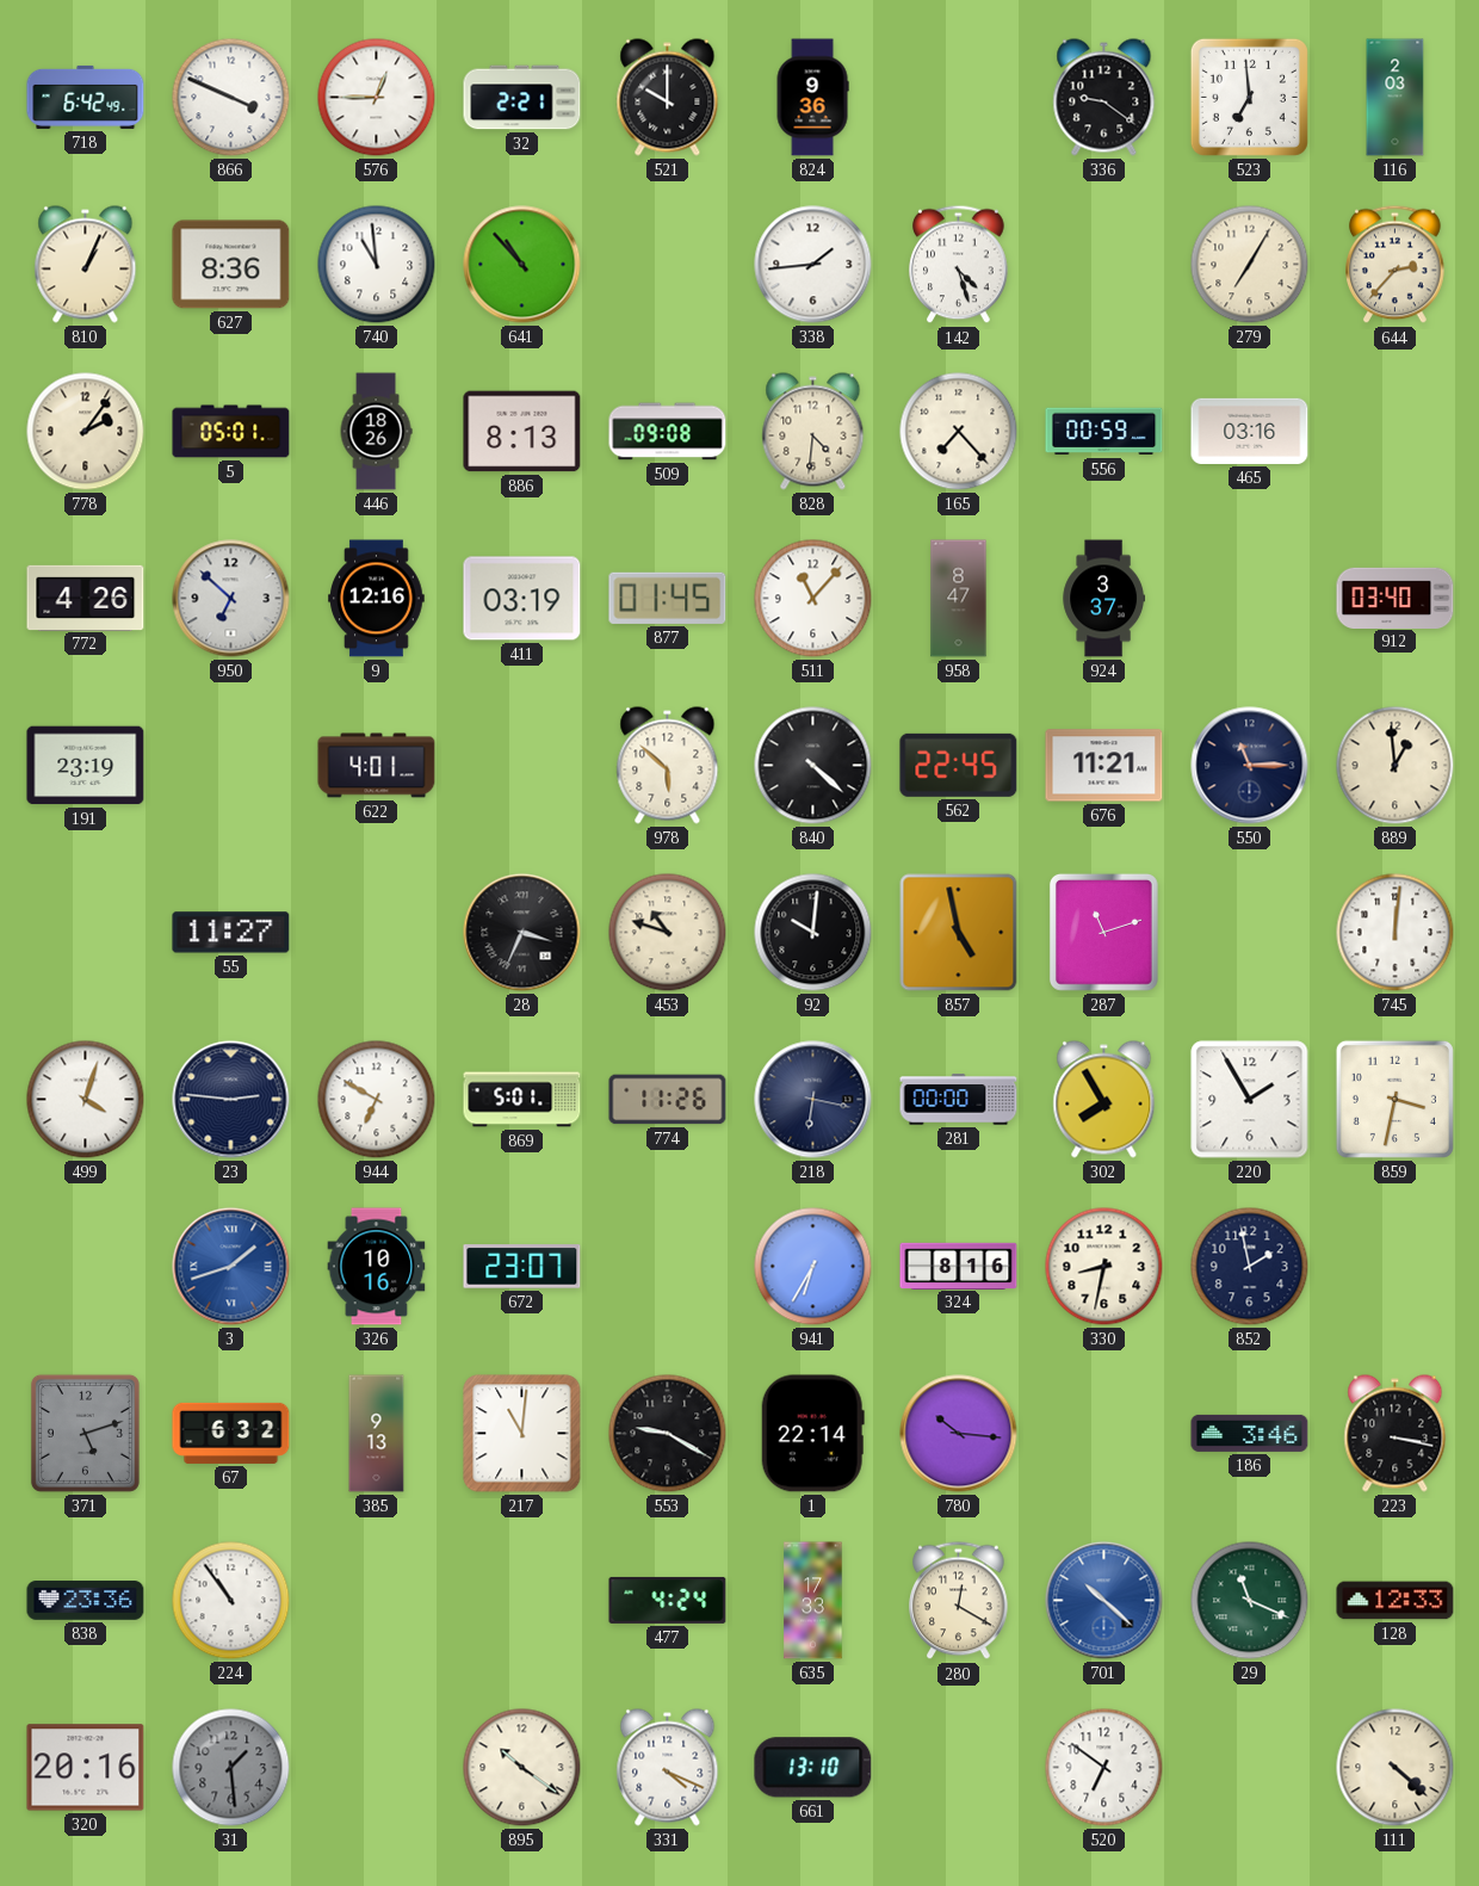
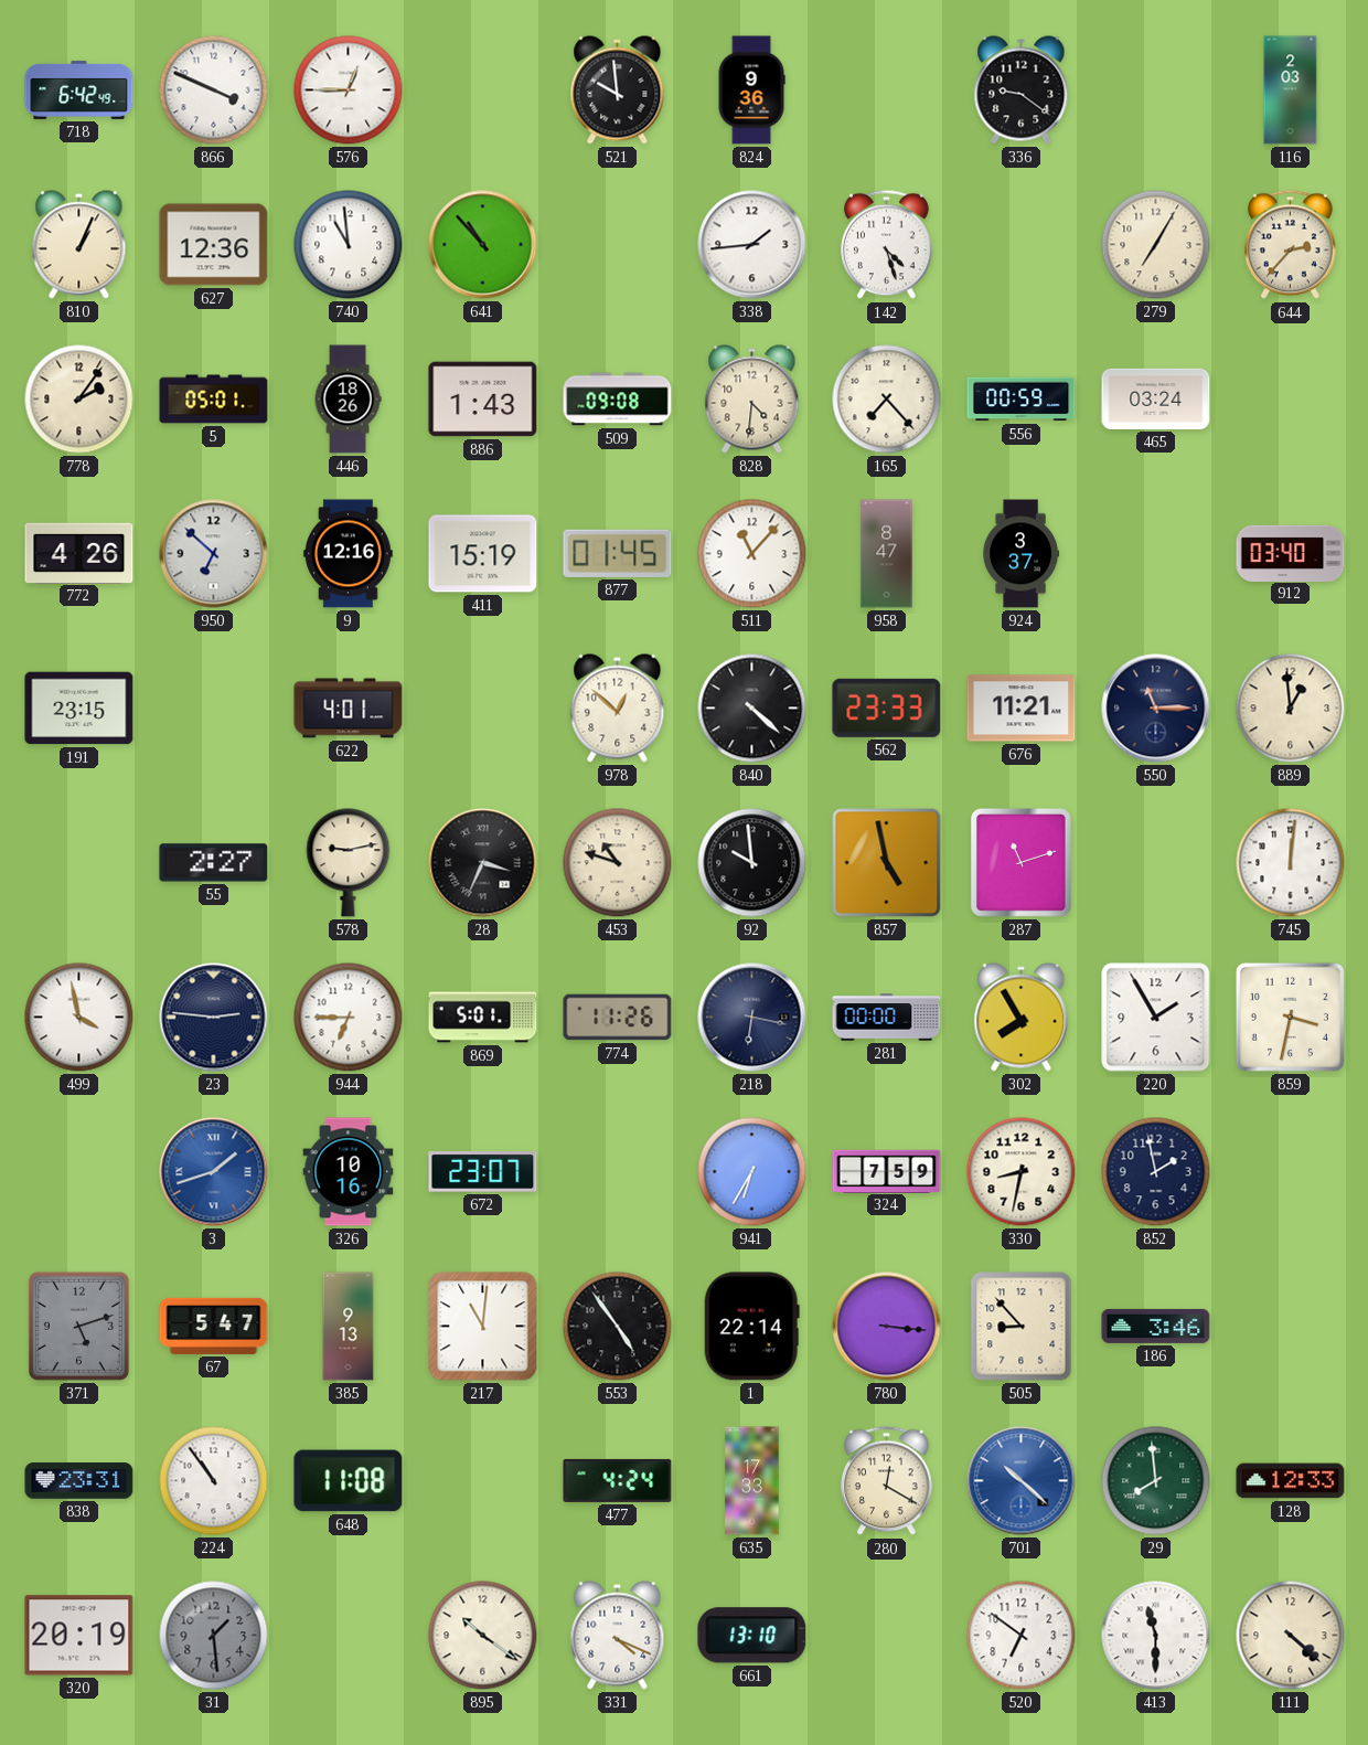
32: 2:21 -> none (522, 98)
521: 10:00 -> 9:59 (618, 91)
523: 6:59 -> none (1249, 97)
627: 8:36 -> 12:36 (214, 245)
886: 8:13 -> 1:43 (483, 400)
465: 03:16 -> 03:24 (1156, 398)
411: 03:19 -> 15:19 (483, 554)
191: 23:19 -> 23:15 (79, 709)
978: 5:52 -> 12:52 (618, 709)
562: 22:45 -> 23:33 (887, 707)
55: 11:27 -> 2:27 (214, 863)
578: none -> 9:13 (349, 863)
92: 10:01 -> 9:59 (752, 863)
499: 4:03 -> 3:58 (79, 1018)
944: 6:50 -> 6:45 (349, 1018)
324: 8:16 -> 7:59 (887, 1171)
67: 6:32 -> 5:47 (214, 1326)
553: 9:20 -> 4:54 (618, 1327)
780: 10:16 -> 3:16 (887, 1327)
505: none -> 8:53 (1022, 1327)
223: 3:17 -> none (1396, 1434)
838: 23:36 -> 23:31 (79, 1481)
648: none -> 11:08 (349, 1481)
29: 11:19 -> 7:59 (1156, 1481)
320: 20:16 -> 20:19 (79, 1636)
413: none -> 11:30 (1156, 1636)
